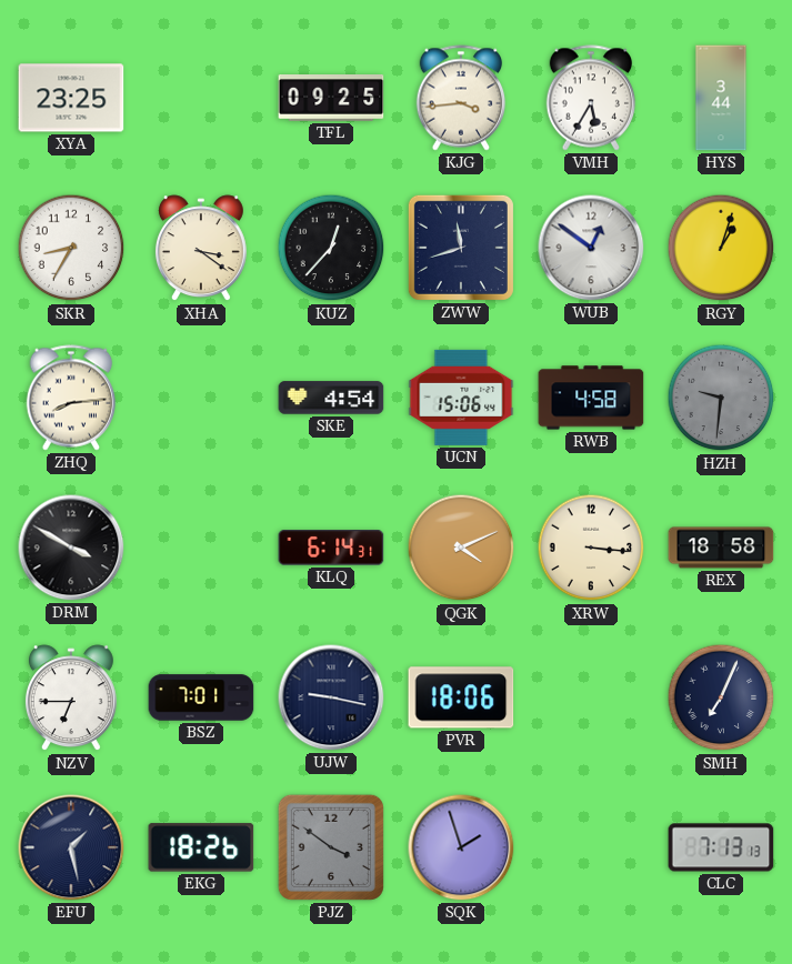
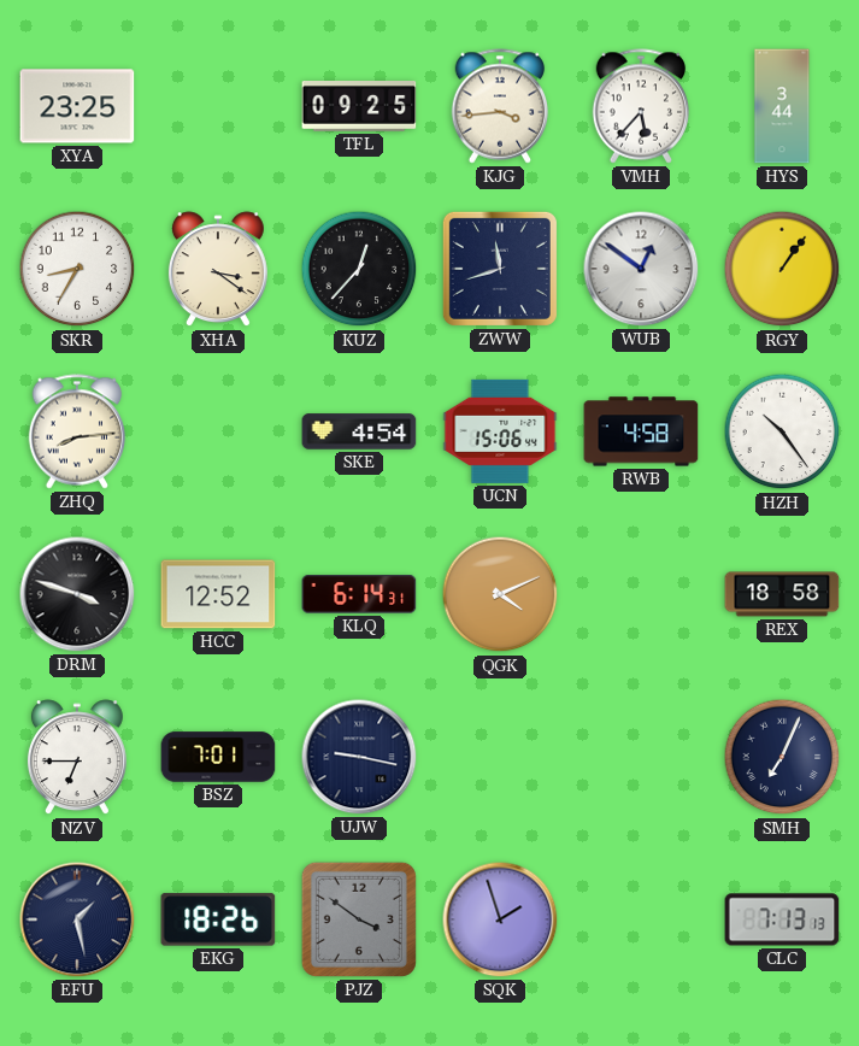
VMH: 5:35 -> 5:37 (641, 106)
RGY: 1:03 -> 1:06 (782, 269)
HZH: 9:31 -> 10:24 (782, 431)
HZH dial: grey -> white (782, 431)
DRM: 3:50 -> 3:48 (77, 594)
HCC: none -> 12:52 (218, 594)
XRW: 3:16 -> none (591, 548)
PVR: 18:06 -> none (461, 697)
